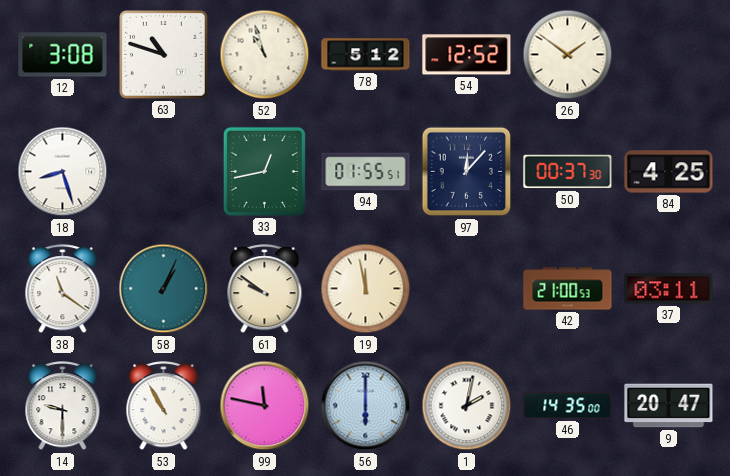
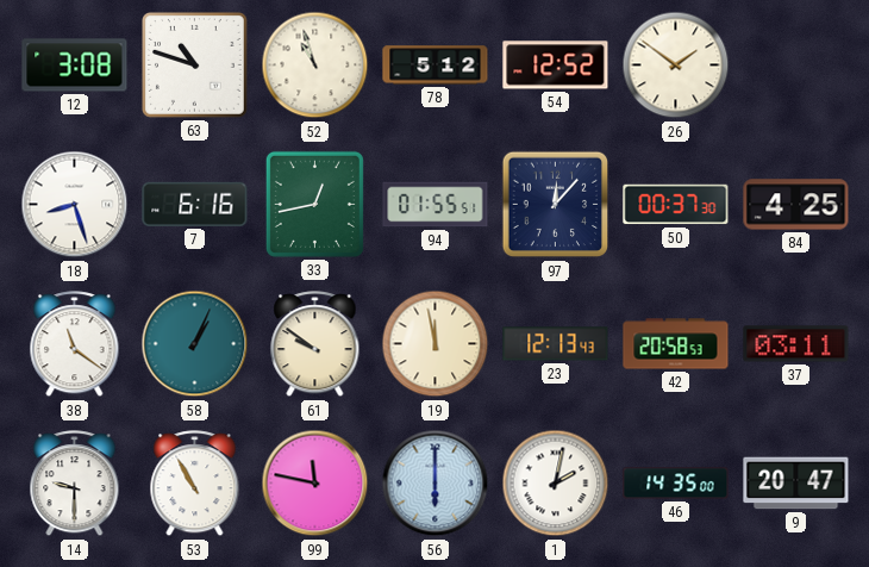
7: none -> 6:16 (195, 204)
23: none -> 12:13 (556, 344)
42: 21:00 -> 20:58 (676, 344)
